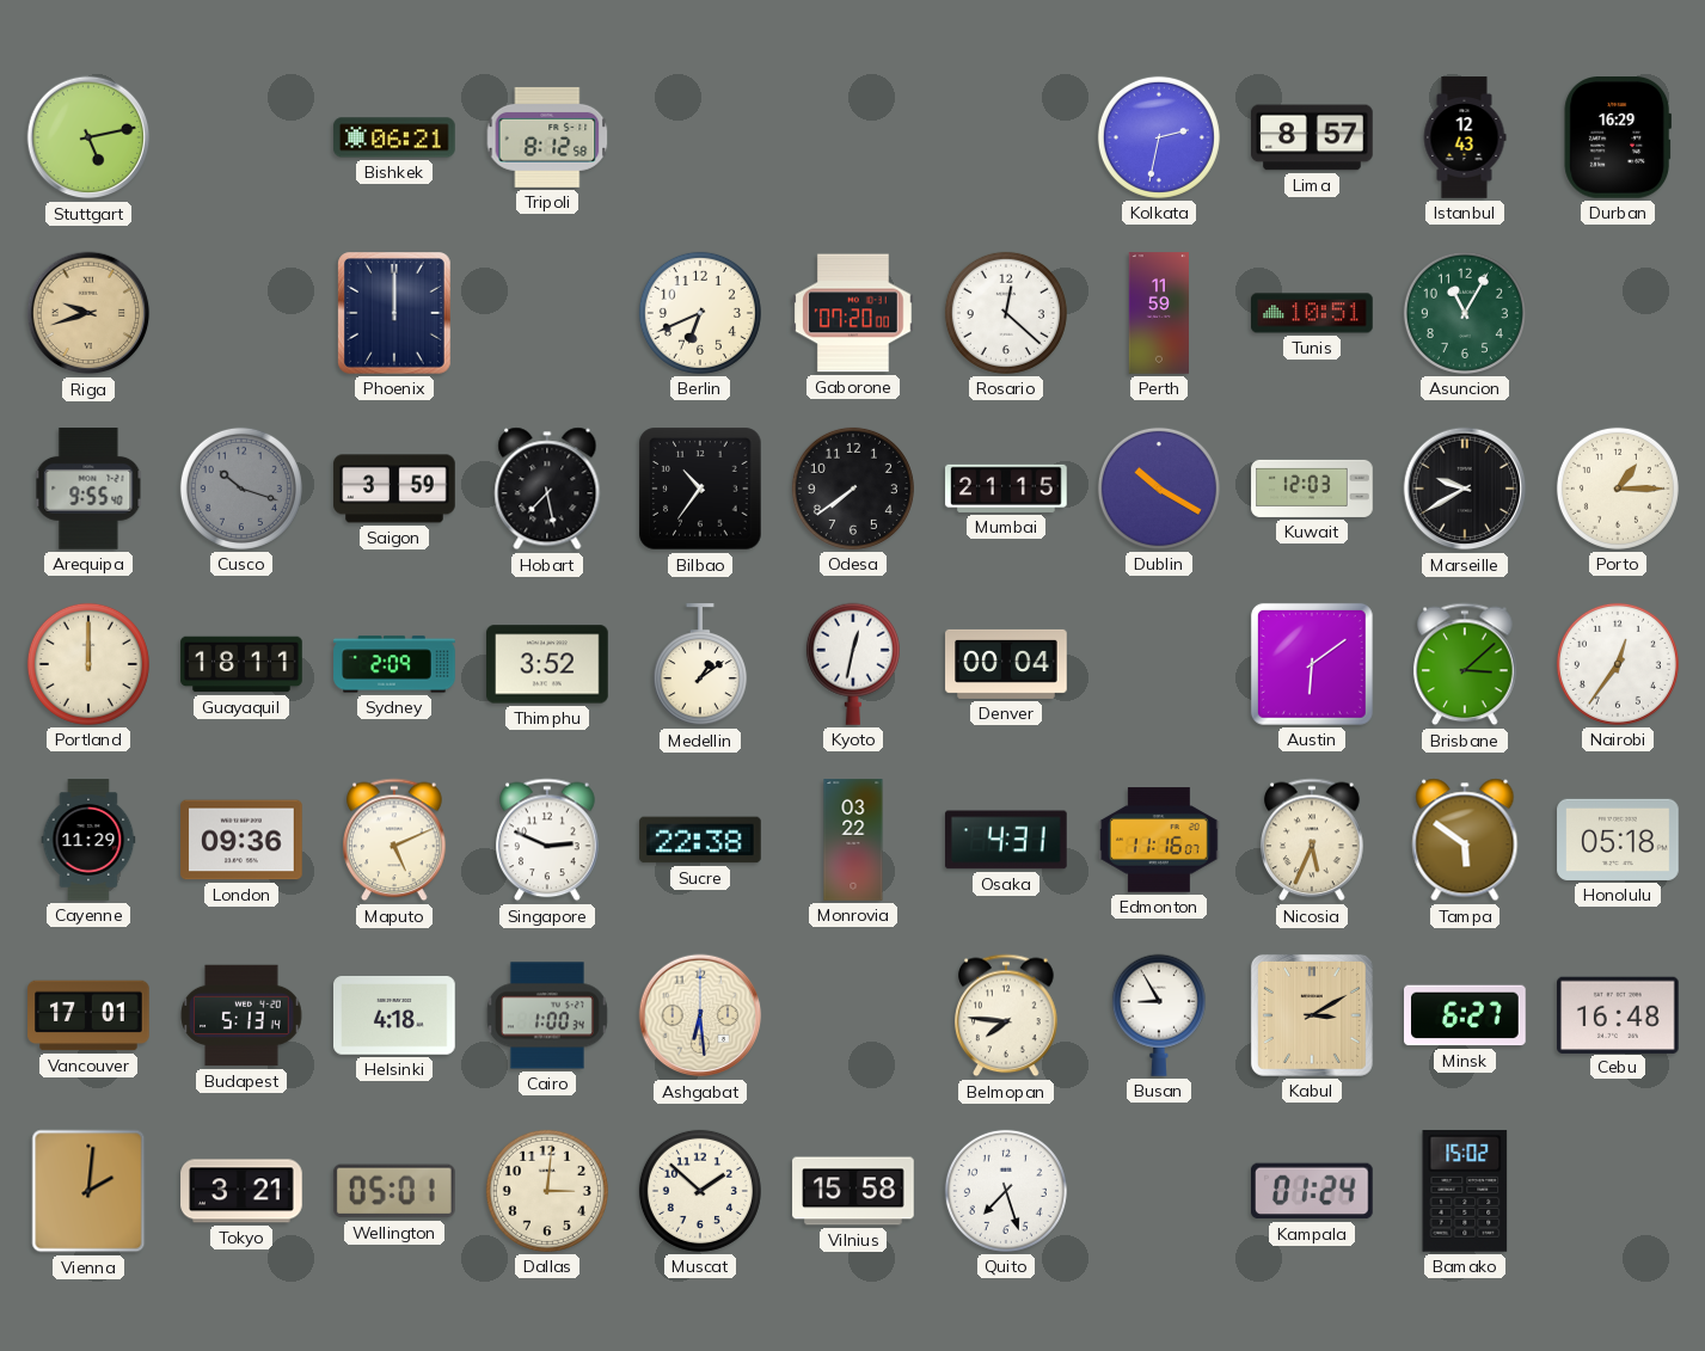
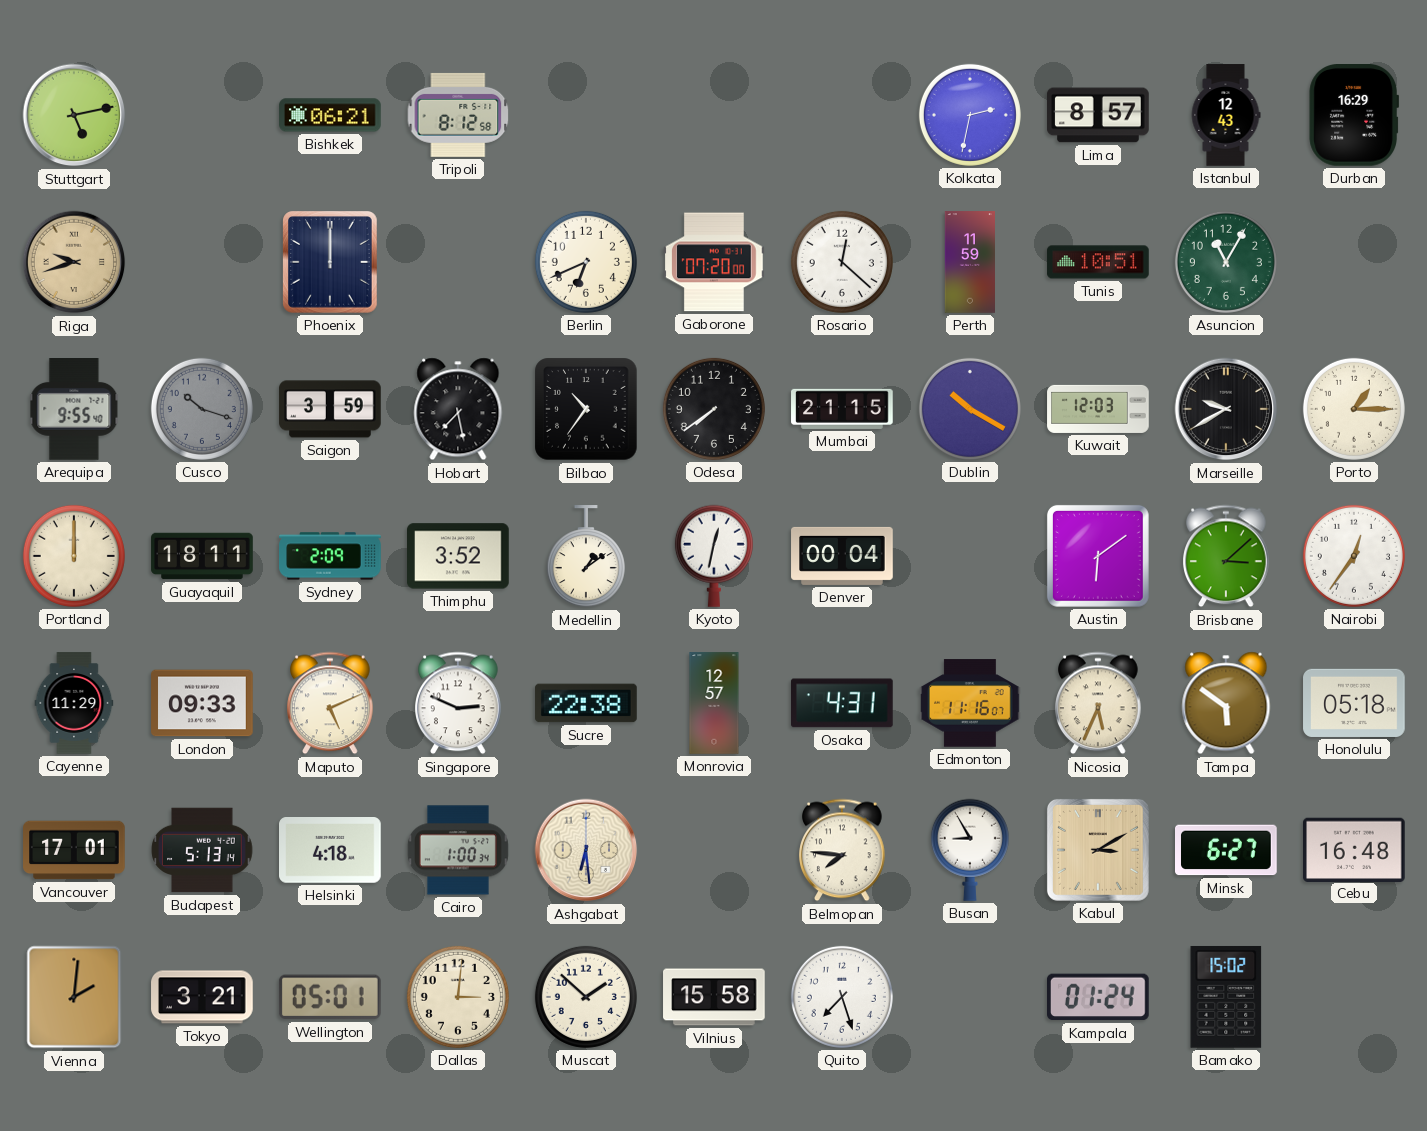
London: 09:36 -> 09:33 (202, 703)
Monrovia: 03:22 -> 12:57 (714, 703)
